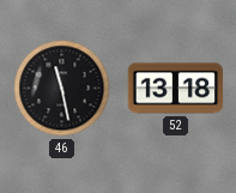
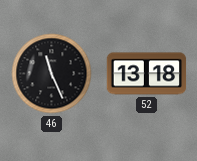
46: 11:28 -> 11:26 (52, 74)
